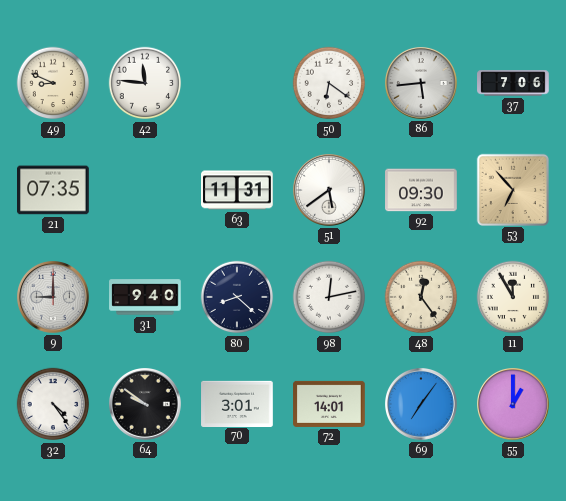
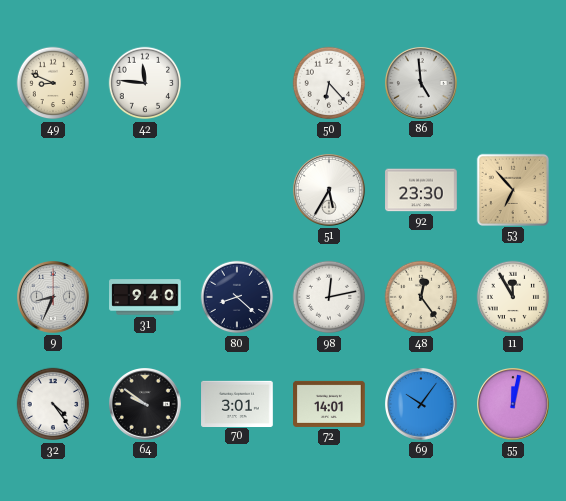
50: 6:21 -> 6:23 (329, 83)
86: 5:44 -> 4:59 (422, 84)
37: 7:06 -> none (513, 83)
21: 07:35 -> none (53, 190)
63: 11:31 -> none (238, 190)
51: 5:39 -> 5:35 (330, 191)
92: 09:30 -> 23:30 (421, 190)
9: 9:00 -> 8:34 (54, 298)
69: 7:06 -> 10:06 (422, 405)
55: 1:00 -> 12:02 (514, 405)
